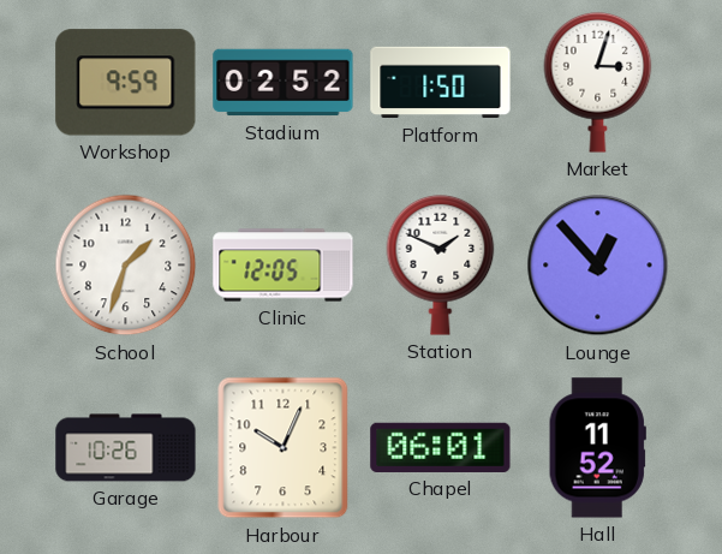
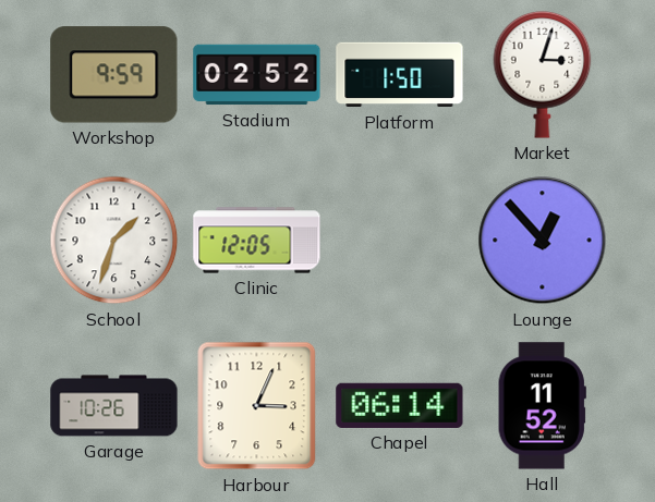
Station: 1:49 -> none (441, 264)
Harbour: 10:04 -> 3:04 (257, 406)
Chapel: 06:01 -> 06:14 (400, 405)
